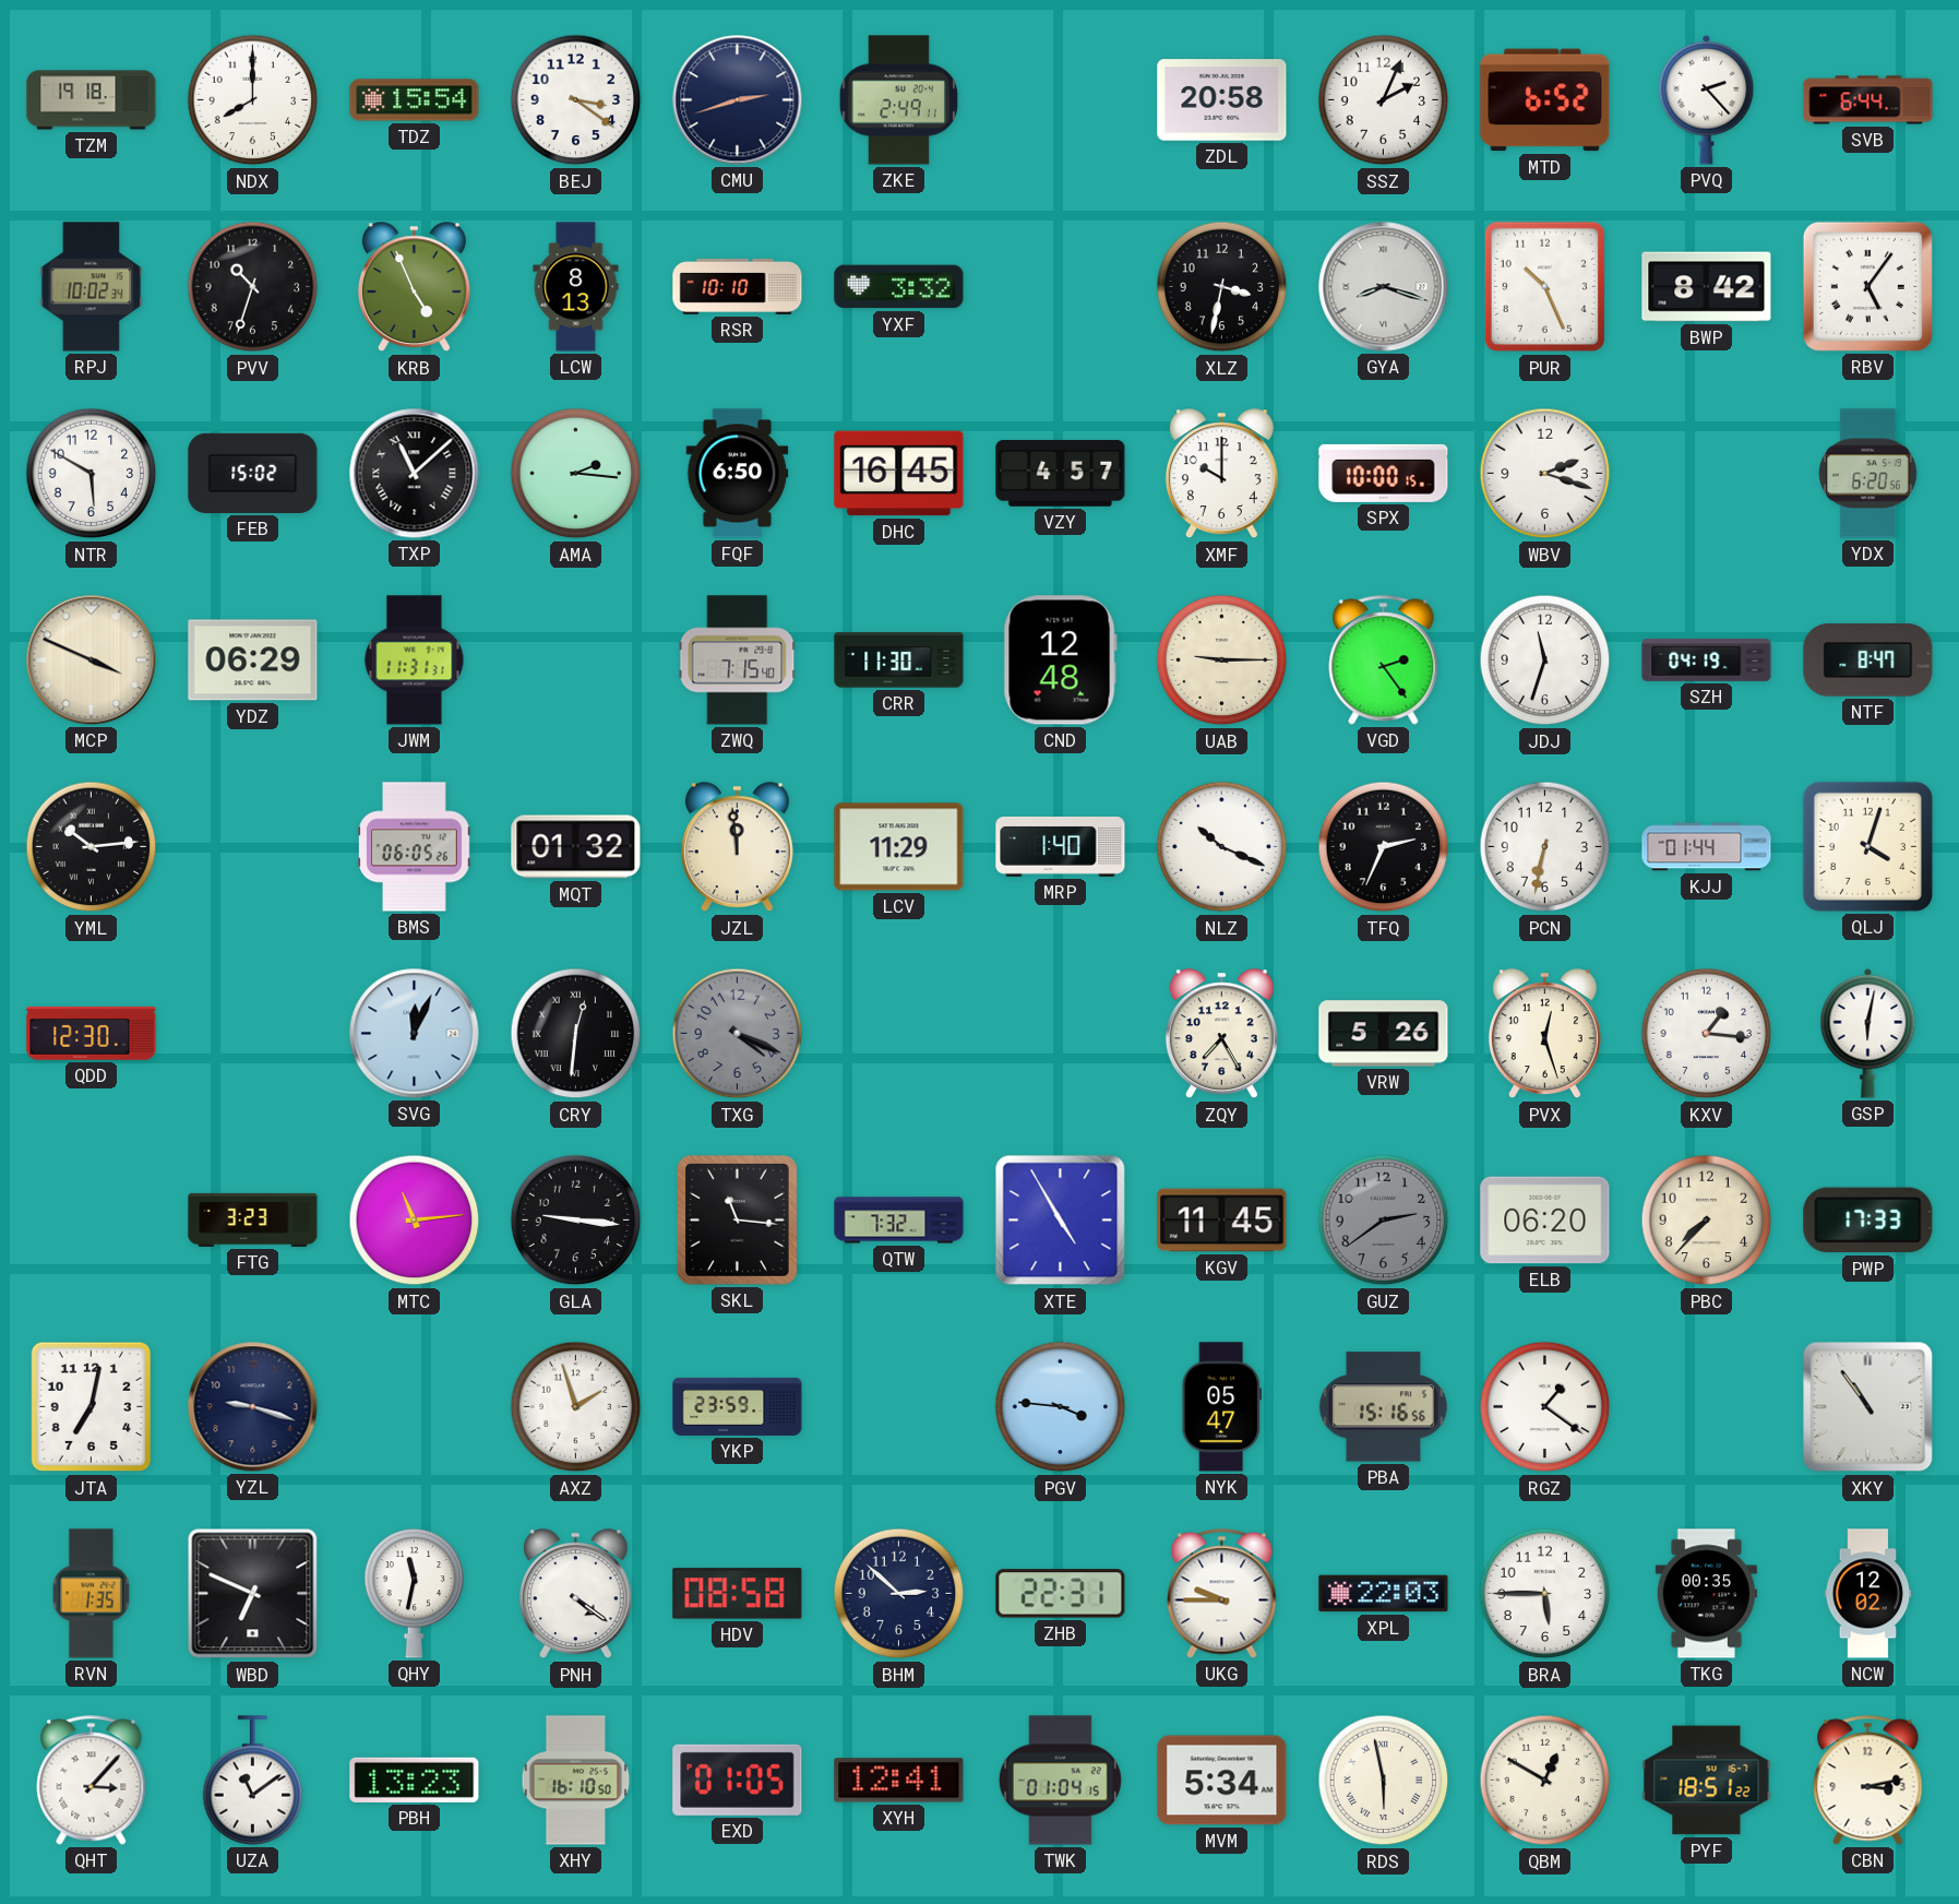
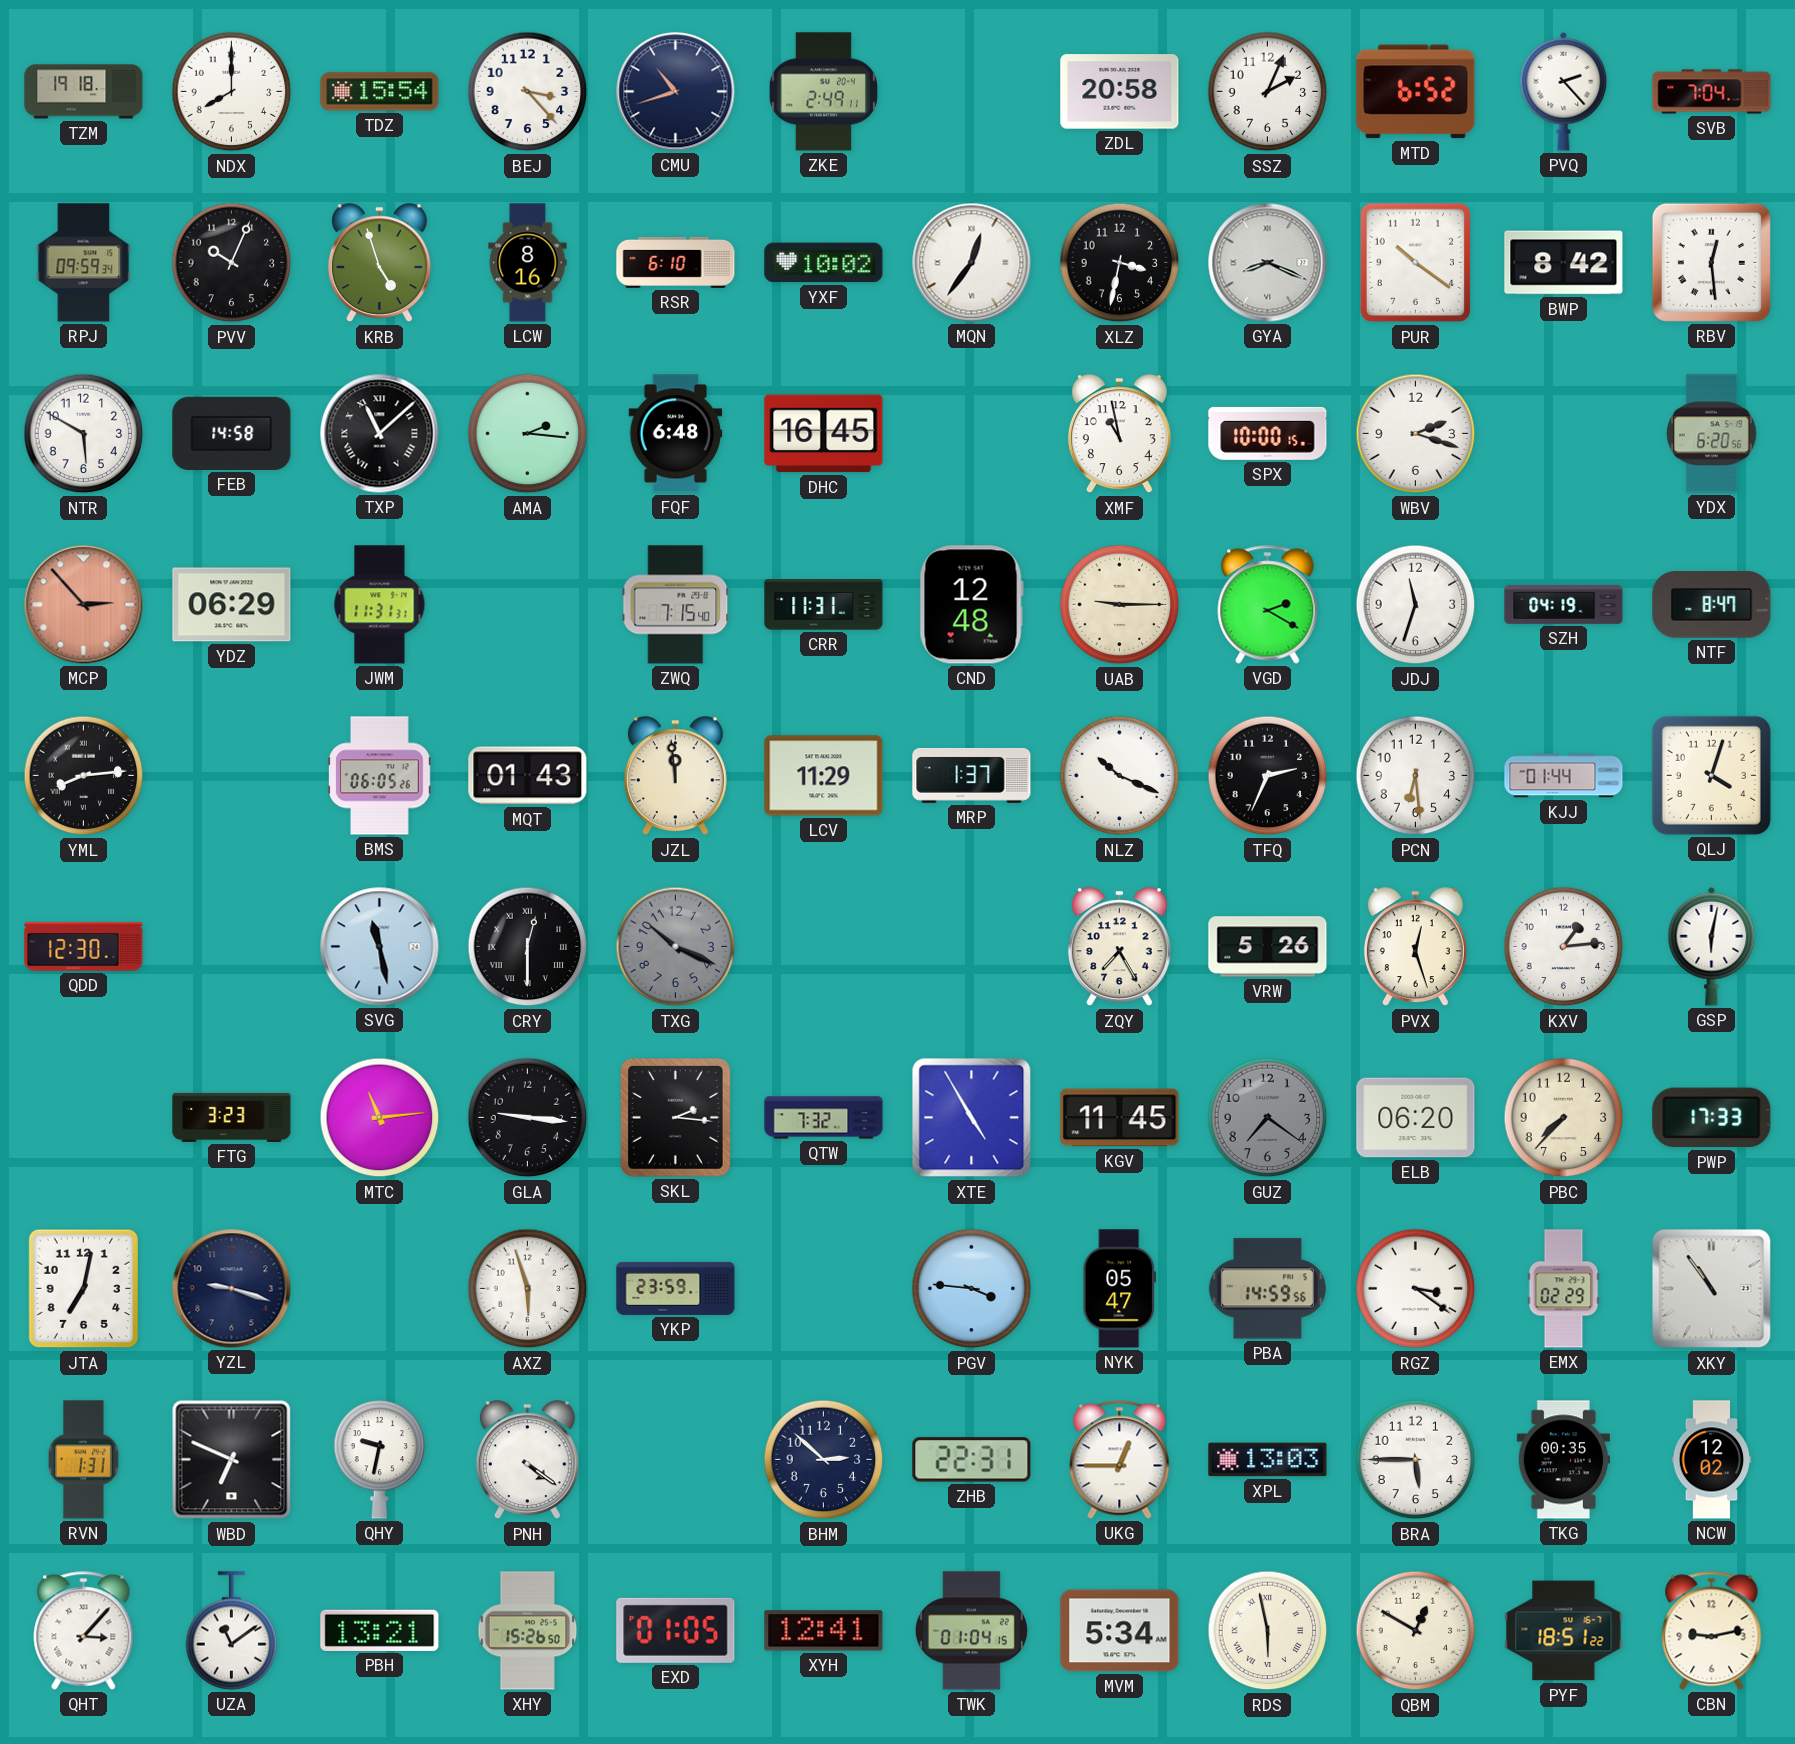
BEJ: 3:21 -> 3:23 (528, 92)
CMU: 2:42 -> 10:42 (676, 92)
SVB: 6:44 -> 7:04 (1712, 92)
RPJ: 10:02 -> 09:59 (84, 263)
PVV: 10:33 -> 10:04 (232, 263)
KRB: 4:56 -> 4:57 (379, 263)
LCW: 8:13 -> 8:16 (528, 263)
RSR: 10:10 -> 6:10 (676, 262)
YXF: 3:32 -> 10:02 (824, 263)
MQN: none -> 12:36 (972, 263)
GYA: 8:18 -> 8:19 (1268, 263)
PUR: 10:26 -> 10:21 (1416, 263)
RBV: 5:06 -> 12:29 (1711, 262)
FEB: 15:02 -> 14:58 (232, 433)
FQF: 6:50 -> 6:48 (676, 434)
VZY: 4:57 -> none (1061, 474)
XMF: 10:00 -> 10:58 (1119, 434)
MCP: 3:49 -> 2:53 (84, 605)
MCP dial: cream -> salmon (84, 605)
CRR: 11:30 -> 11:31 (824, 605)
VGD: 2:24 -> 2:20 (1268, 605)
YML: 10:14 -> 8:14 (84, 776)
MQT: 01:32 -> 01:43 (528, 776)
MRP: 1:40 -> 1:37 (972, 775)
PCN: 6:32 -> 6:29 (1416, 776)
SVG: 12:04 -> 11:28 (380, 947)
CRY: 12:31 -> 12:30 (528, 947)
TXG: 4:19 -> 10:19 (676, 947)
KXV: 1:16 -> 1:14 (1564, 947)
SKL: 11:16 -> 2:16 (675, 1117)
GUZ: 2:39 -> 7:21 (1268, 1118)
AXZ: 1:57 -> 5:57 (528, 1289)
PBA: 15:16 -> 14:59 (1267, 1289)
RGZ: 1:21 -> 3:21 (1416, 1289)
EMX: none -> 02:29 (1564, 1289)
RVN: 1:35 -> 1:31 (83, 1460)
QHY: 11:32 -> 9:32 (380, 1459)
HDV: 08:58 -> none (738, 1594)
UKG: 9:45 -> 12:45 (1120, 1460)
XPL: 22:03 -> 13:03 (1268, 1460)
PBH: 13:23 -> 13:21 (380, 1630)
XHY: 16:10 -> 15:26 (528, 1631)
CBN: 3:13 -> 9:13 (1712, 1631)
